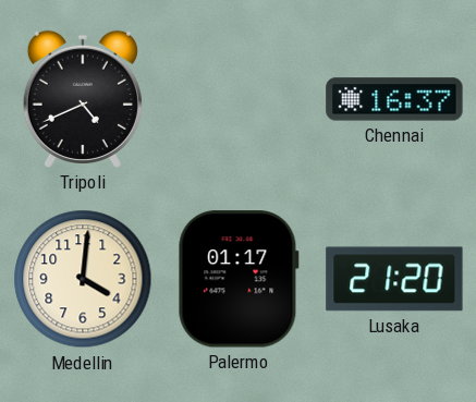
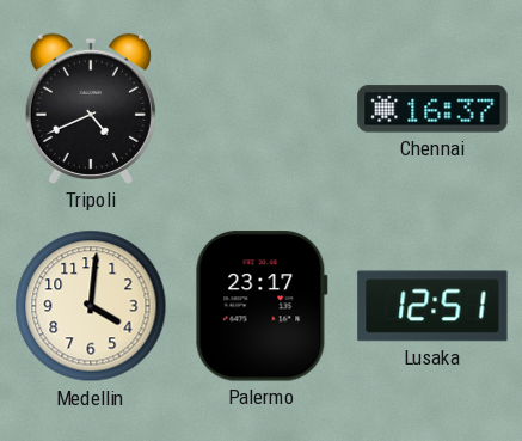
Palermo: 01:17 -> 23:17 (262, 306)
Lusaka: 21:20 -> 12:51 (432, 306)
